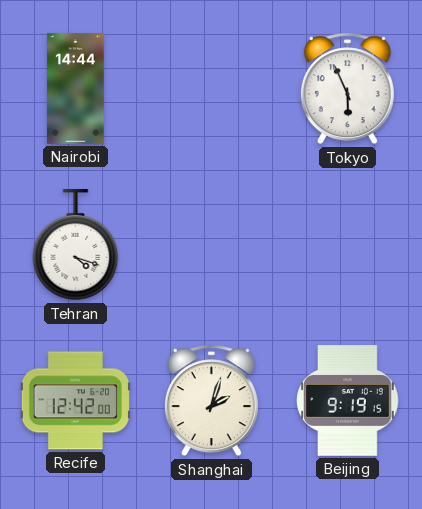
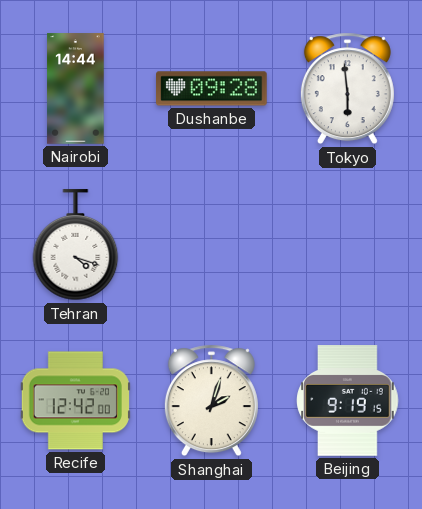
Dushanbe: none -> 09:28 (212, 89)
Tokyo: 5:56 -> 5:59 (347, 89)
